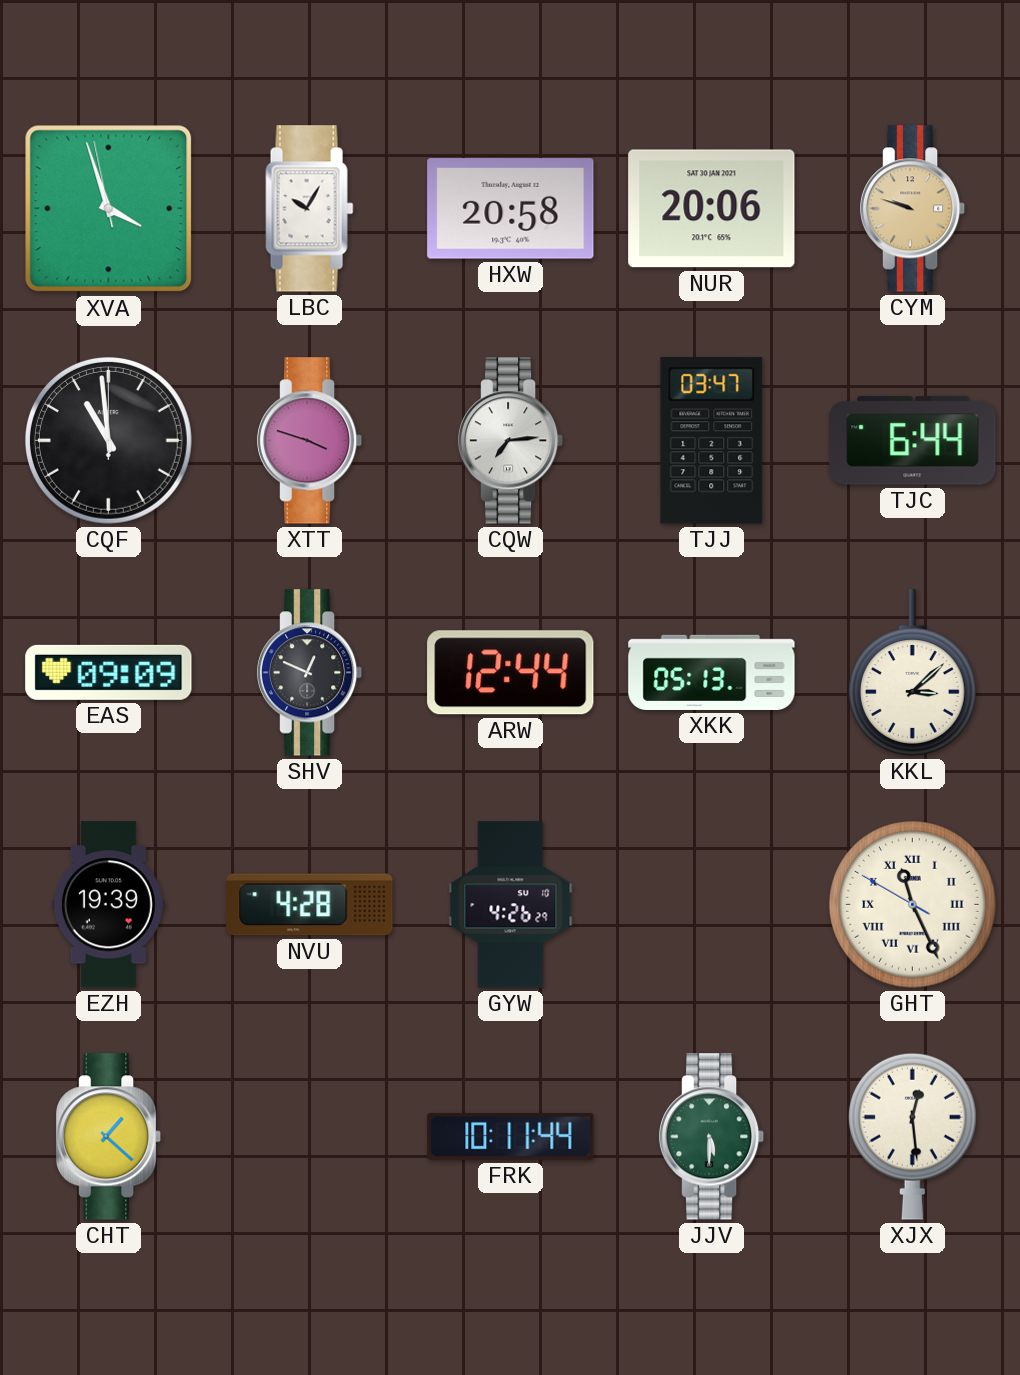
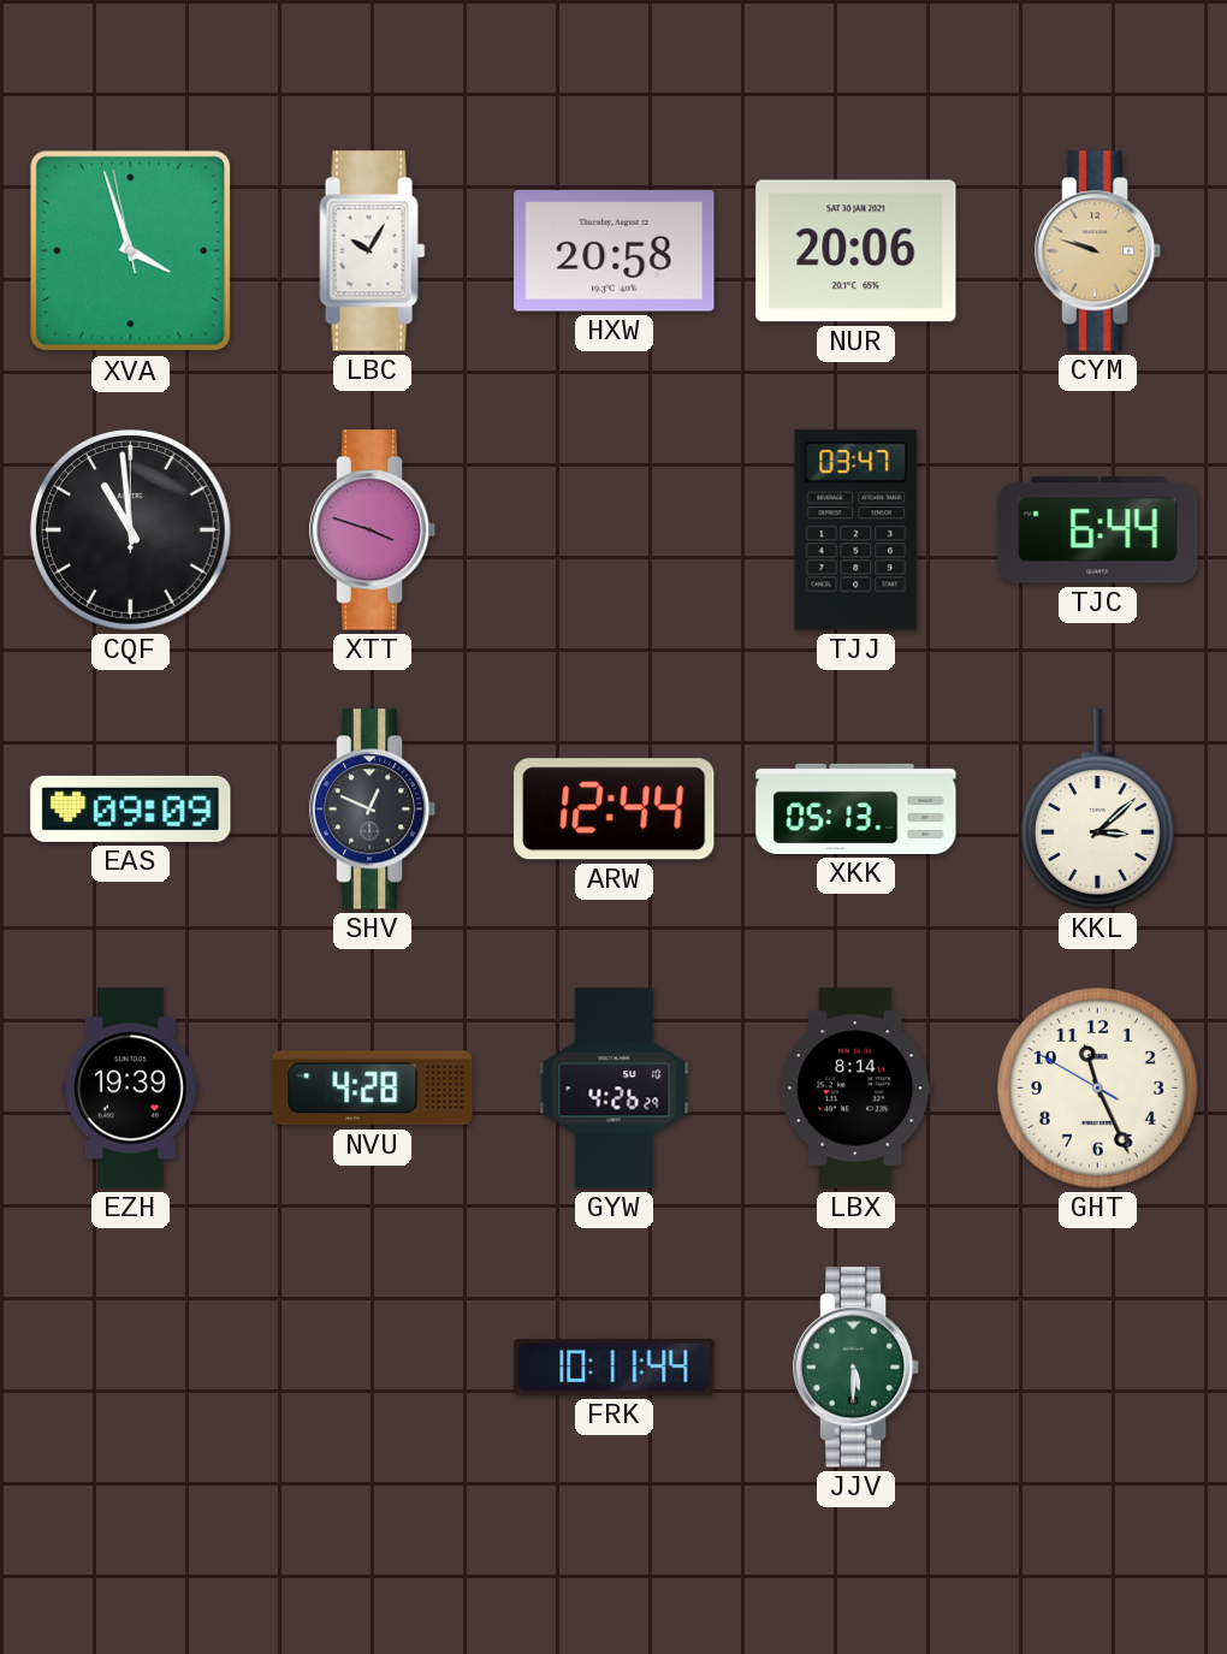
CQW: 7:14 -> none (511, 441)
LBX: none -> 8:14 (856, 1089)
GHT numerals: Roman -> Arabic (1097, 1087)
CHT: 1:22 -> none (109, 1137)
XJX: 12:29 -> none (912, 1136)
